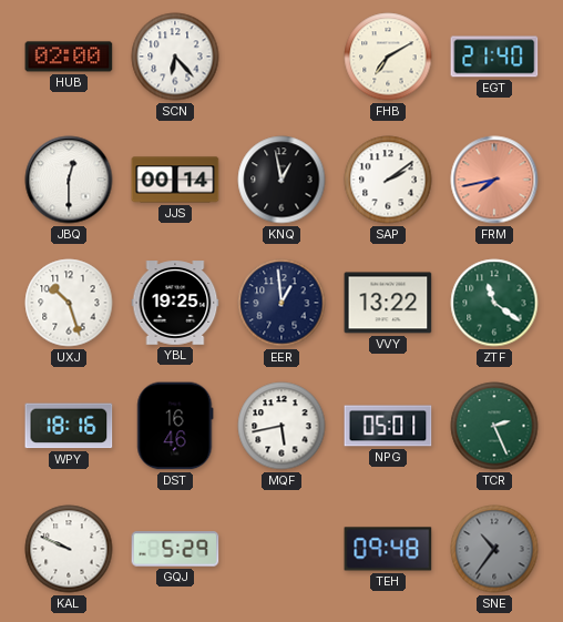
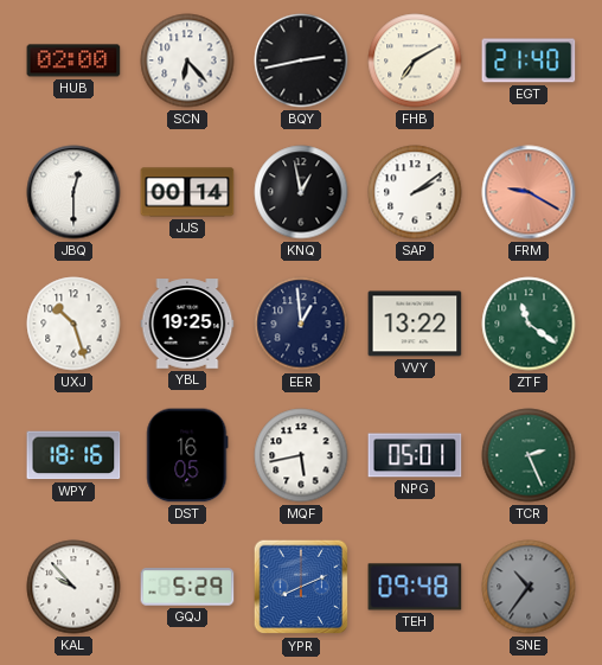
BQY: none -> 2:43 (301, 60)
FRM: 7:43 -> 9:20 (529, 192)
DST: 16:46 -> 16:05 (187, 455)
KAL: 9:49 -> 9:53 (73, 587)
YPR: none -> 8:11 (301, 587)
